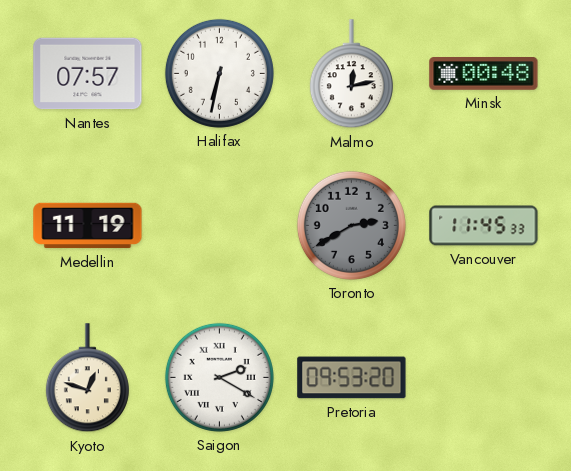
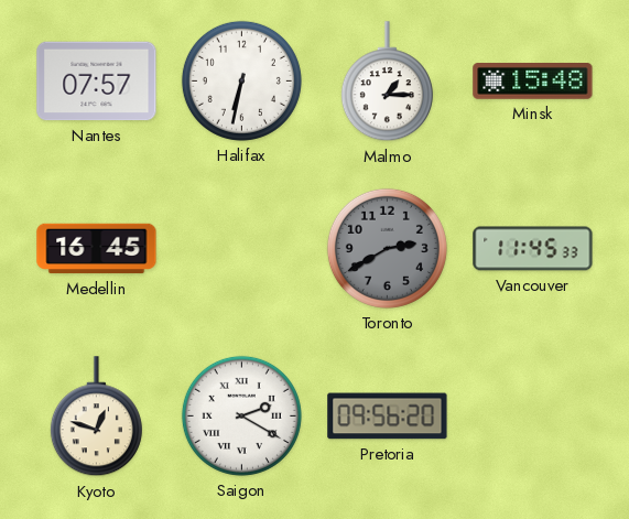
Malmo: 12:13 -> 1:15 (387, 82)
Minsk: 00:48 -> 15:48 (533, 82)
Medellin: 11:19 -> 16:45 (97, 249)
Pretoria: 09:53 -> 09:56 (388, 417)
